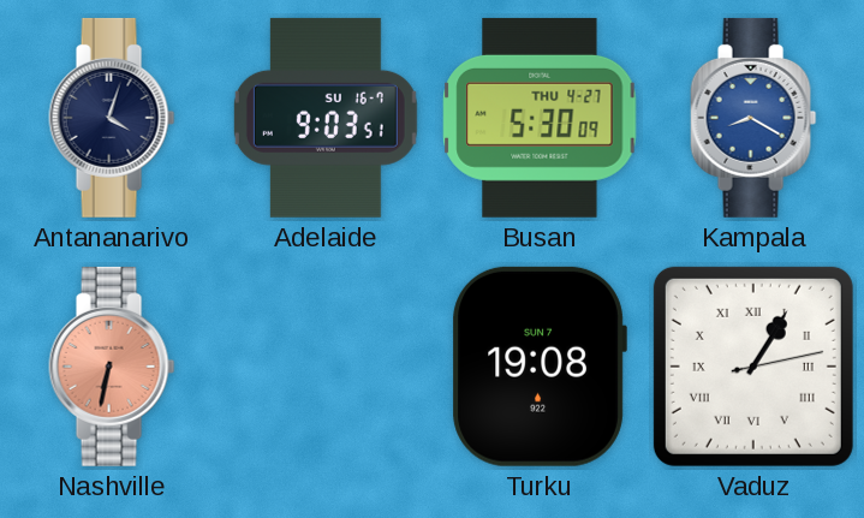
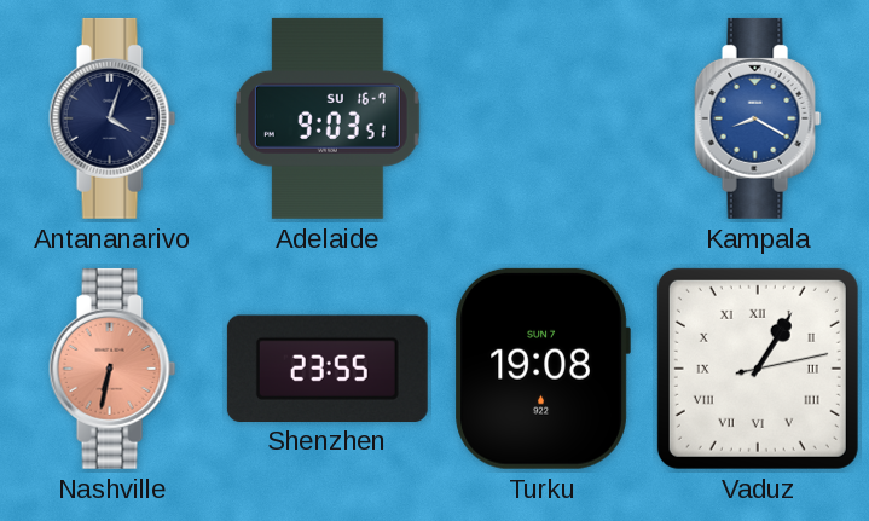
Busan: 5:30 -> none (540, 118)
Shenzhen: none -> 23:55 (328, 367)
